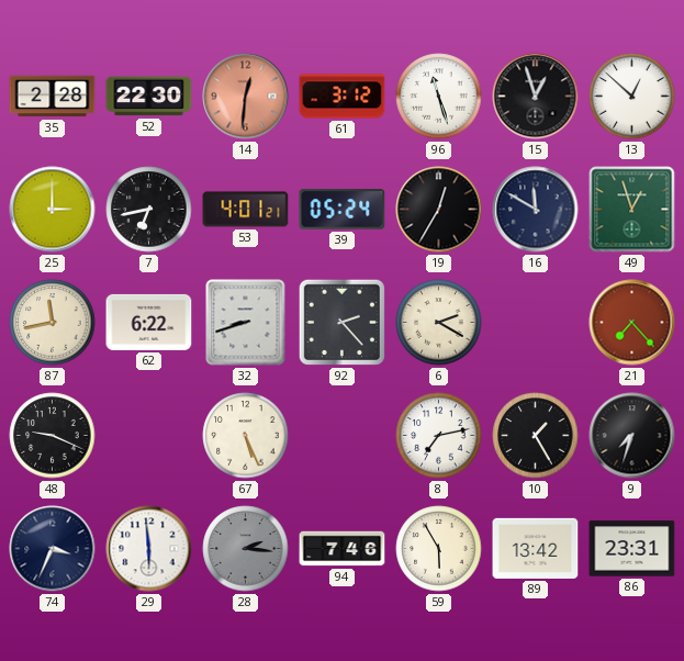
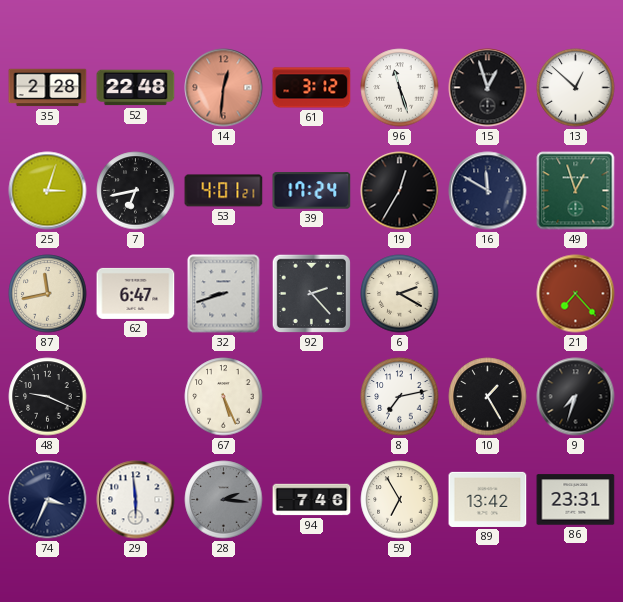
52: 22:30 -> 22:48 (136, 88)
25: 3:00 -> 3:03 (48, 191)
39: 05:24 -> 17:24 (312, 191)
62: 6:22 -> 6:47 (136, 293)
59: 5:55 -> 6:55 (400, 500)
